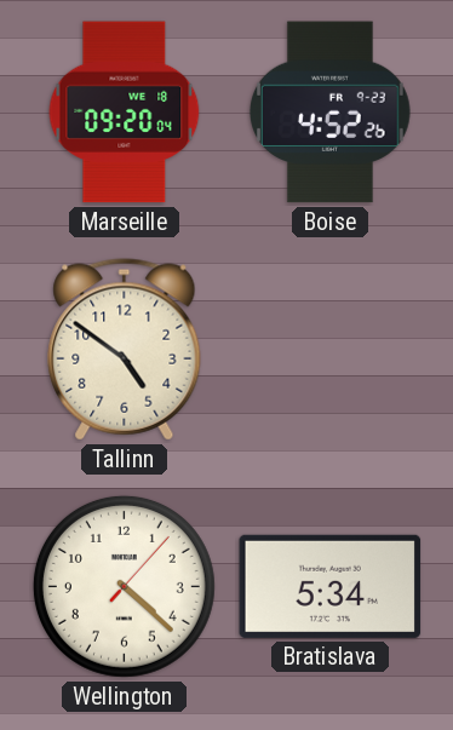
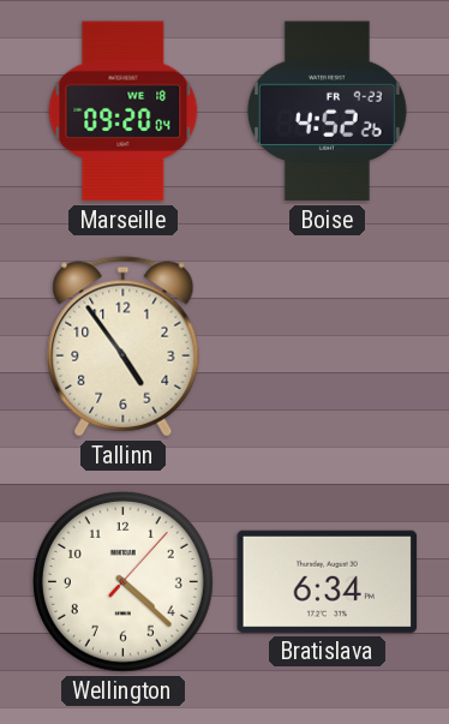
Tallinn: 4:51 -> 4:54 (124, 347)
Bratislava: 5:34 -> 6:34 (328, 581)
